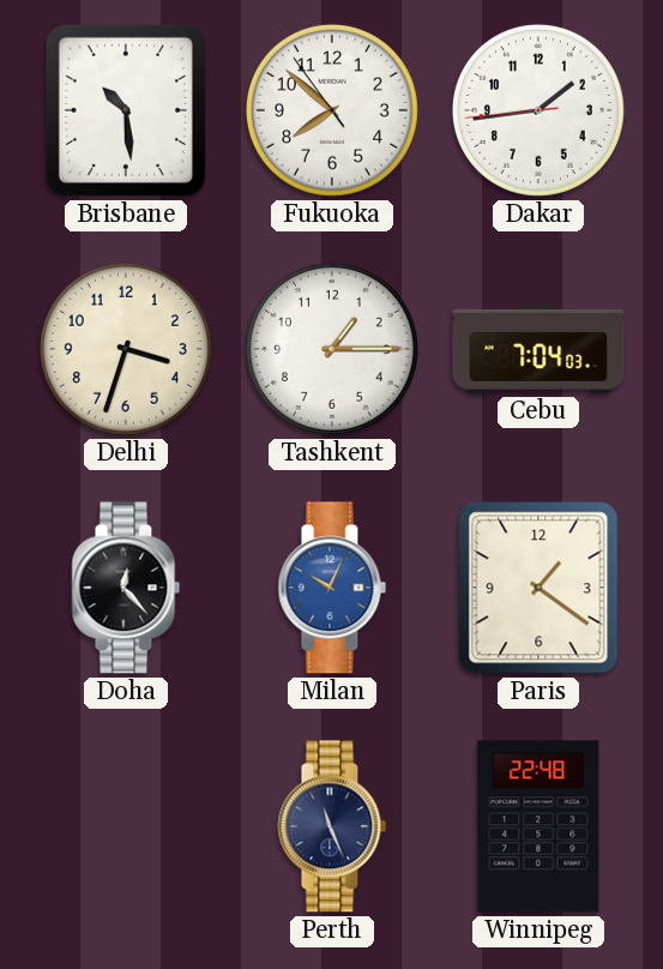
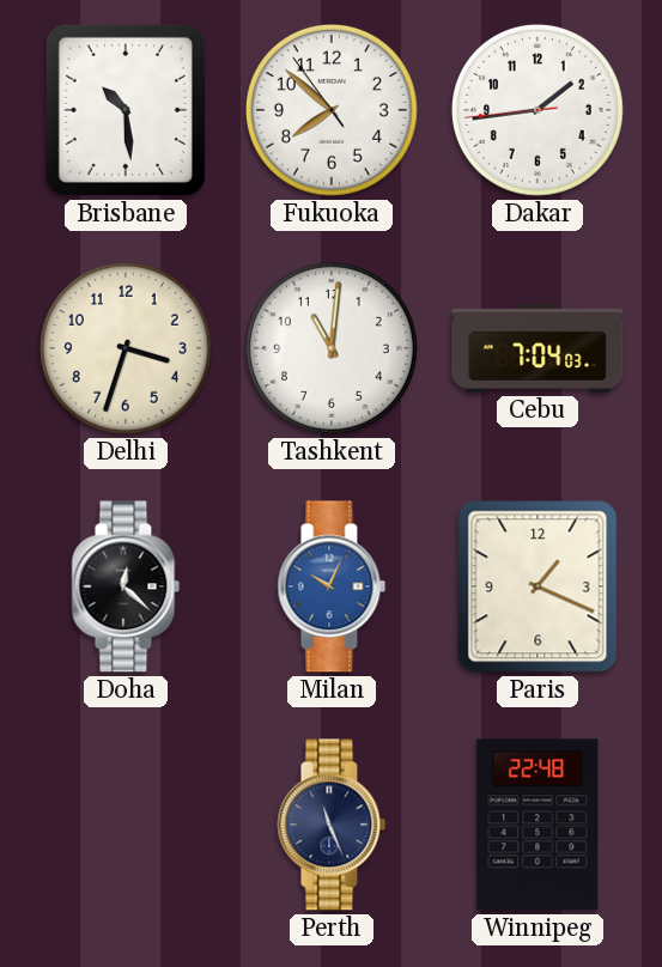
Tashkent: 1:15 -> 11:01 (332, 348)
Doha: 12:23 -> 12:22 (126, 586)
Paris: 1:21 -> 1:19 (538, 586)
